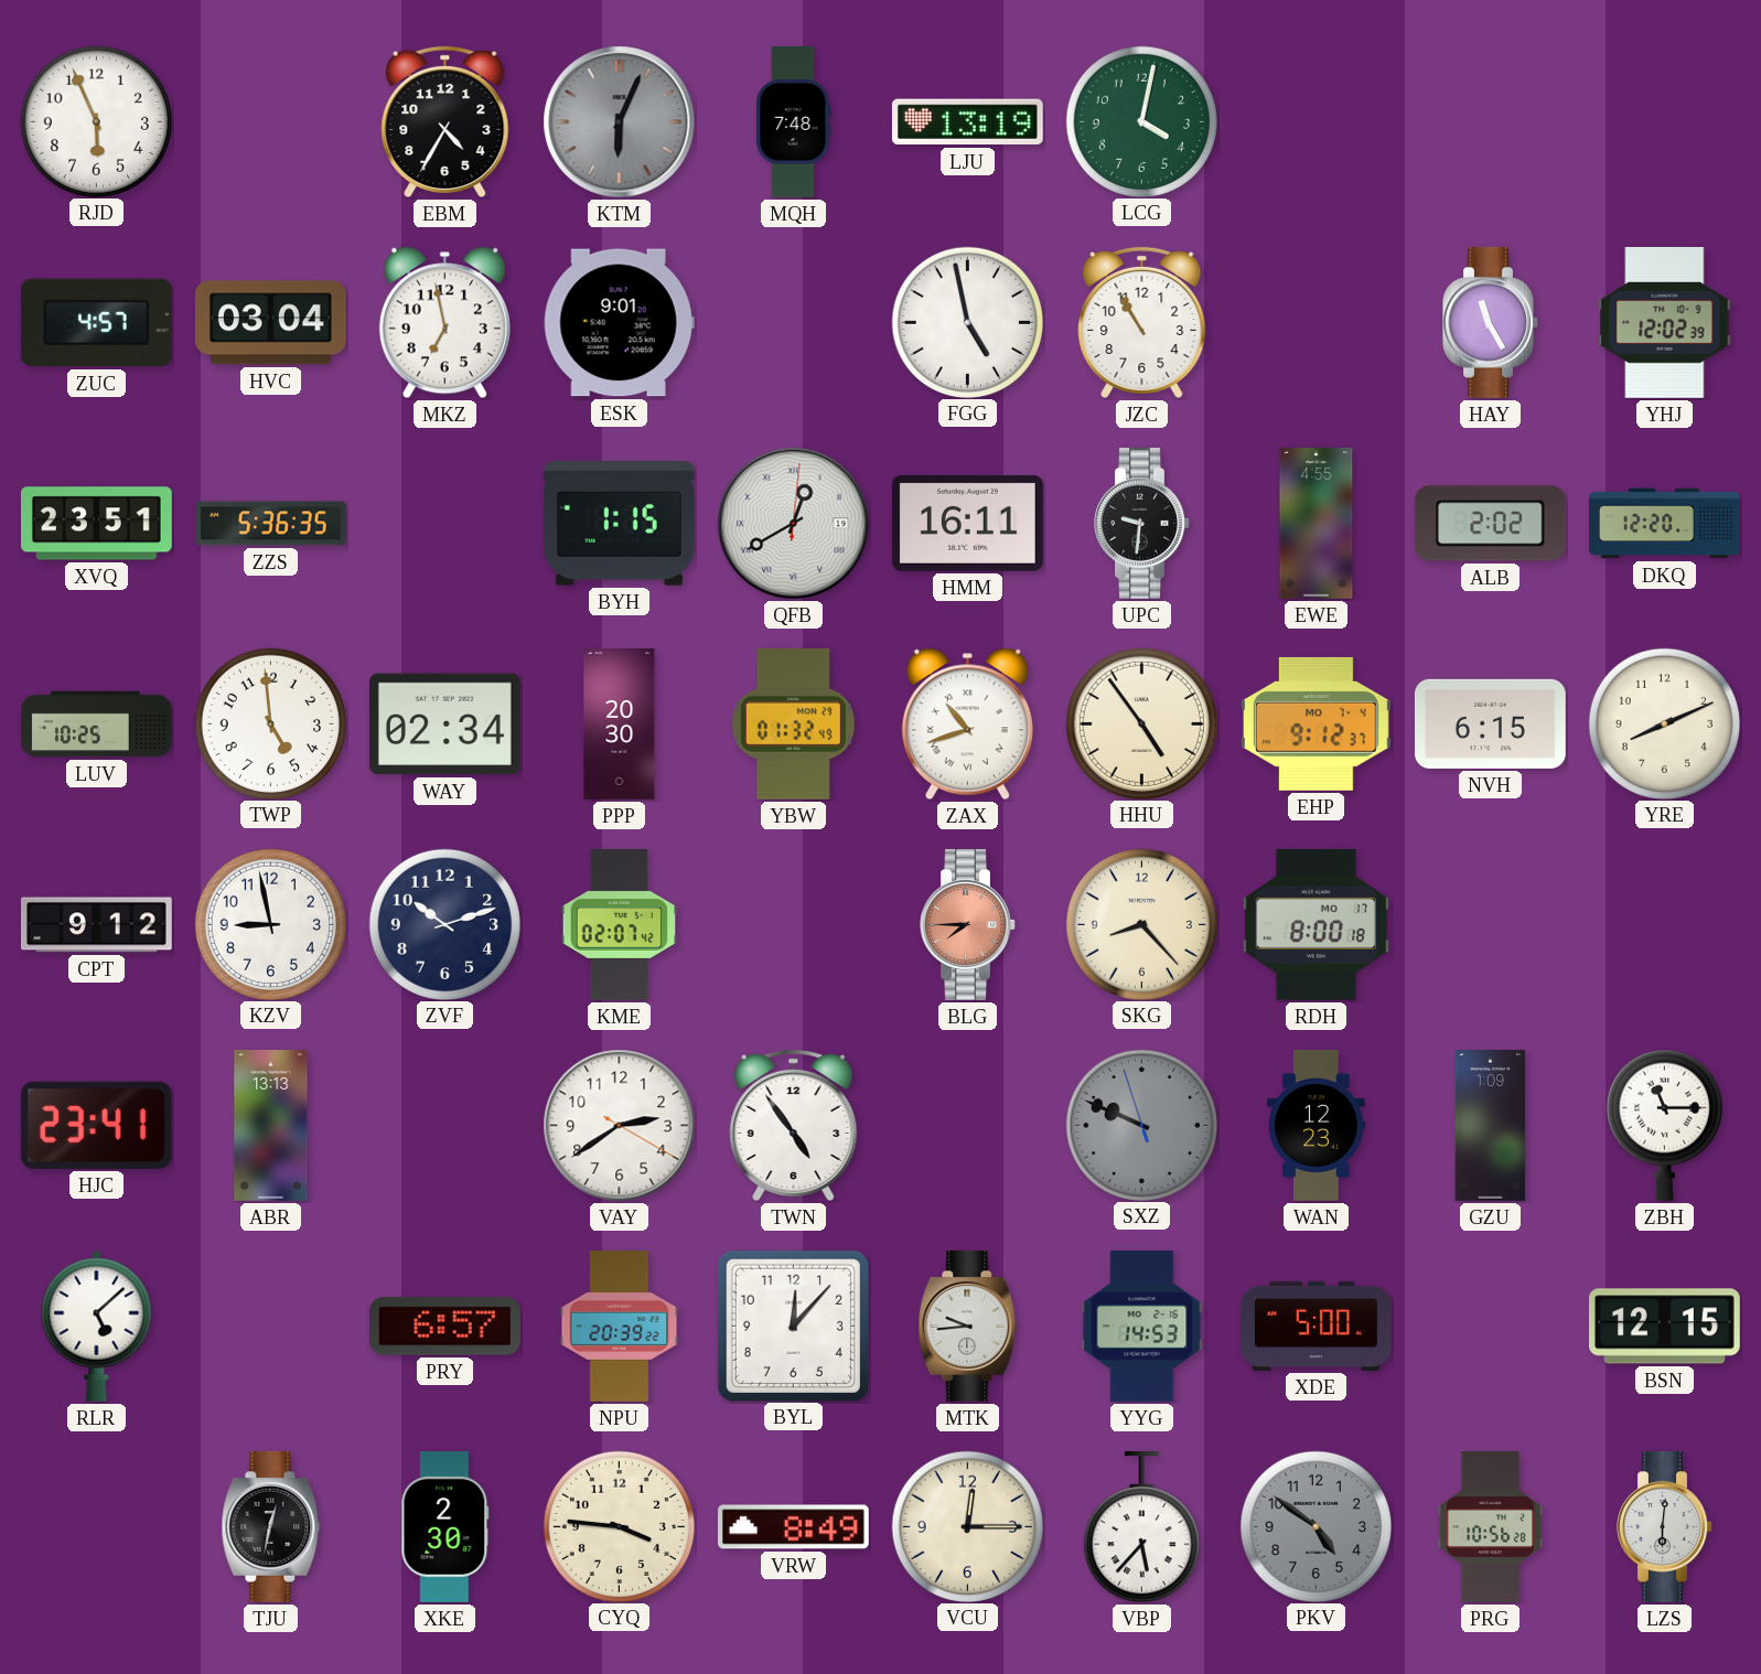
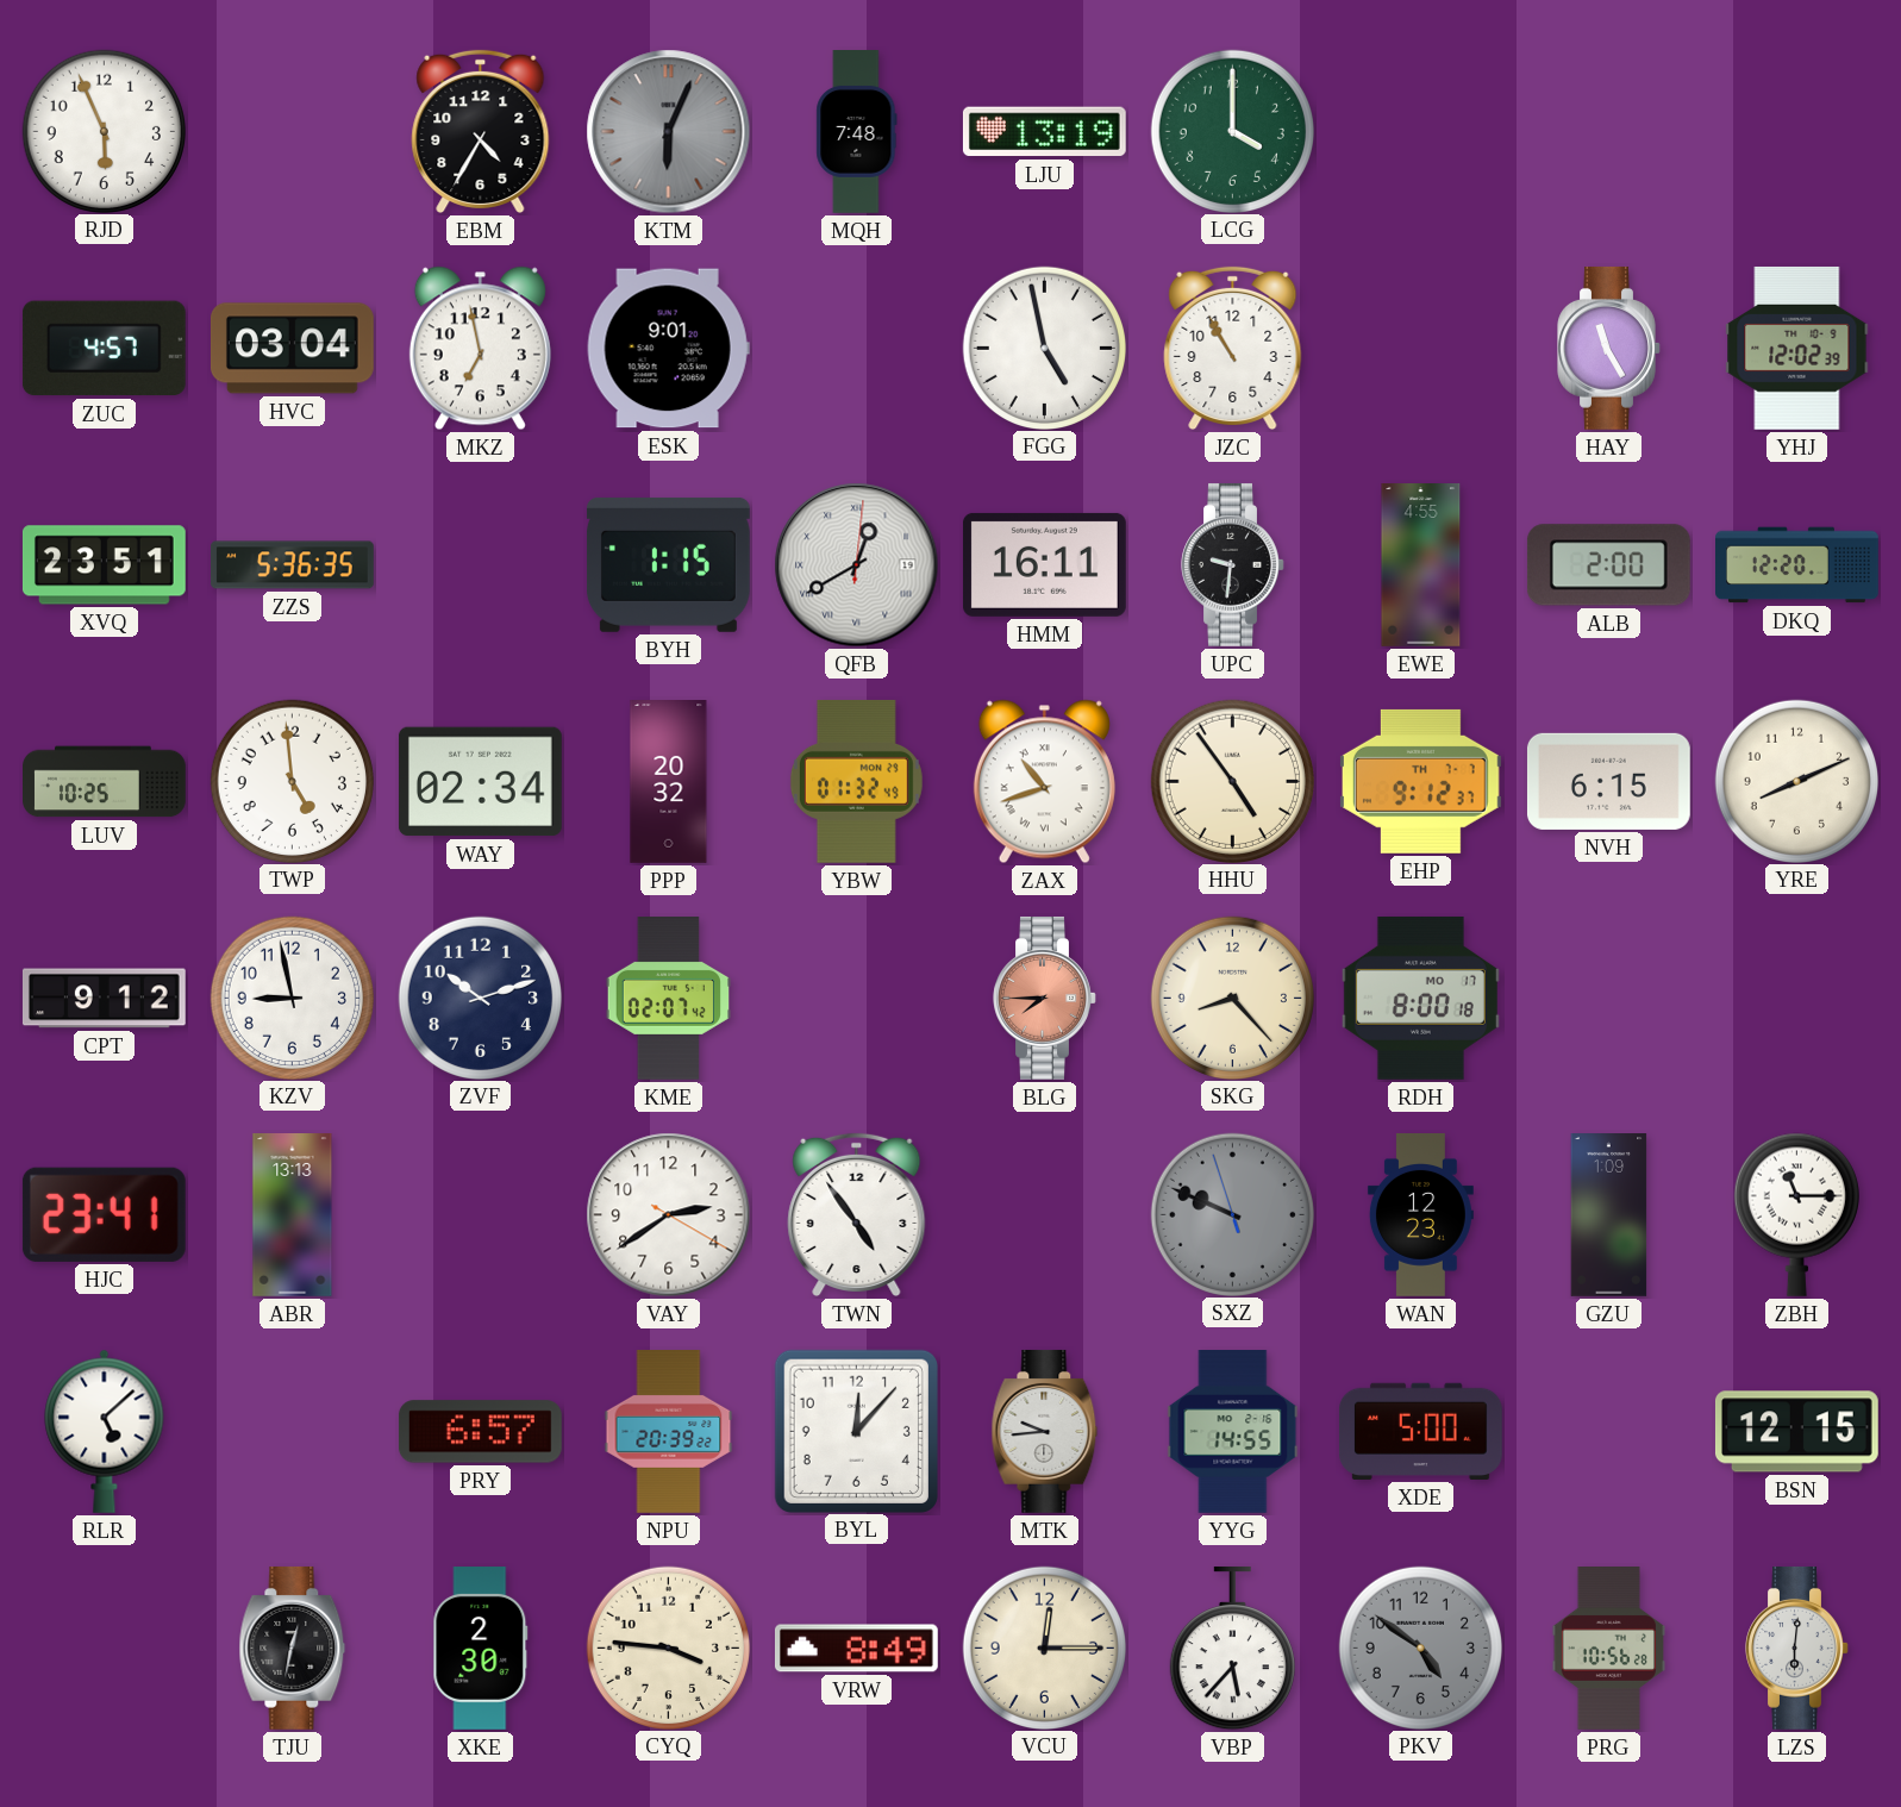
LCG: 4:02 -> 4:00 (1232, 131)
ALB: 2:02 -> 2:00 (1608, 565)
PPP: 20:30 -> 20:32 (669, 782)
EHP date: MO 7-4 -> TH 7-7 (1420, 781)
YYG: 14:53 -> 14:55 (1233, 1432)
